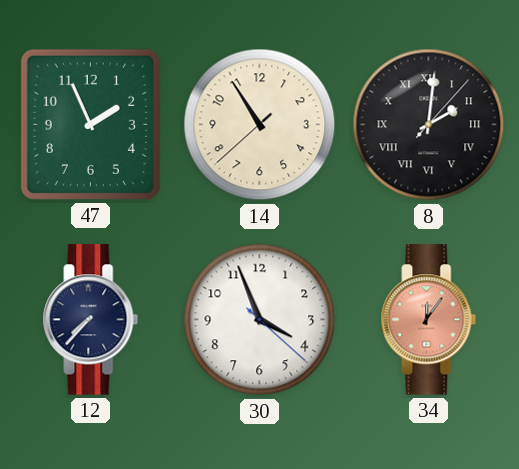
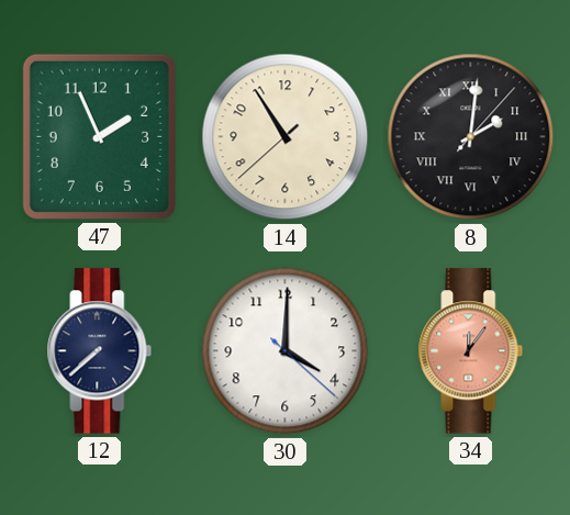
12: 7:37 -> 7:38 (100, 351)
30: 3:56 -> 4:00 (286, 351)
